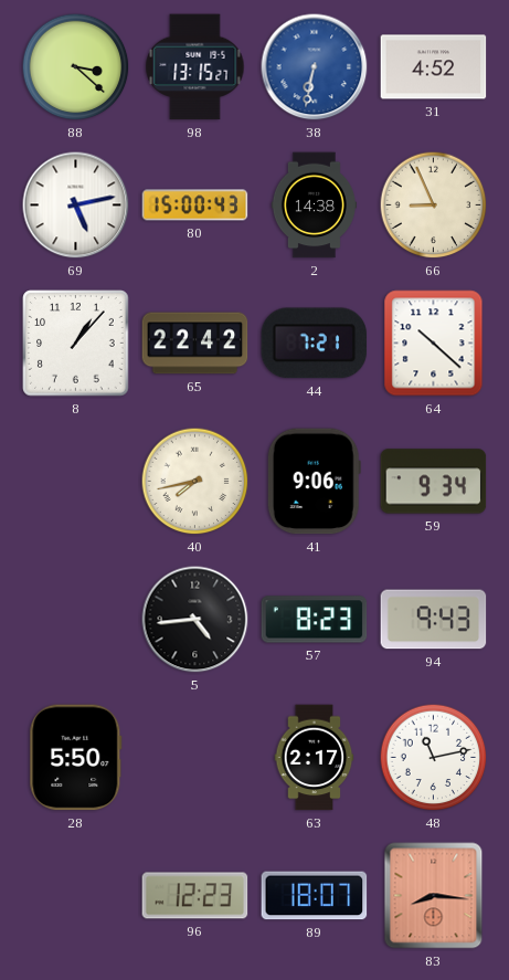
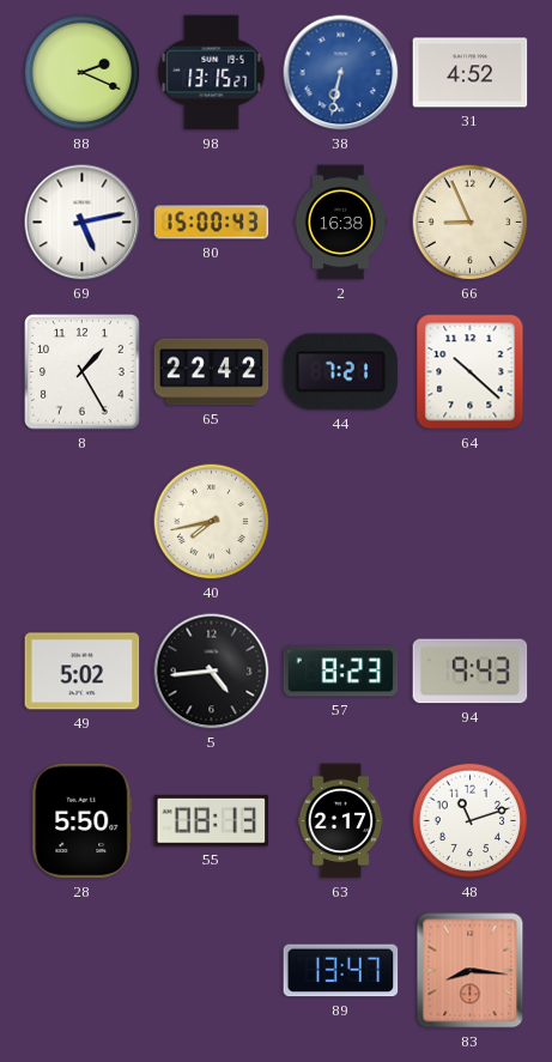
88: 3:22 -> 2:19 (83, 73)
2: 14:38 -> 16:38 (340, 223)
8: 1:07 -> 1:25 (83, 372)
41: 9:06 -> none (314, 482)
59: 9:34 -> none (434, 482)
49: none -> 5:02 (83, 672)
55: none -> 08:13 (212, 820)
48: 11:13 -> 11:12 (471, 821)
96: 12:23 -> none (195, 896)
89: 18:07 -> 13:47 (341, 971)
